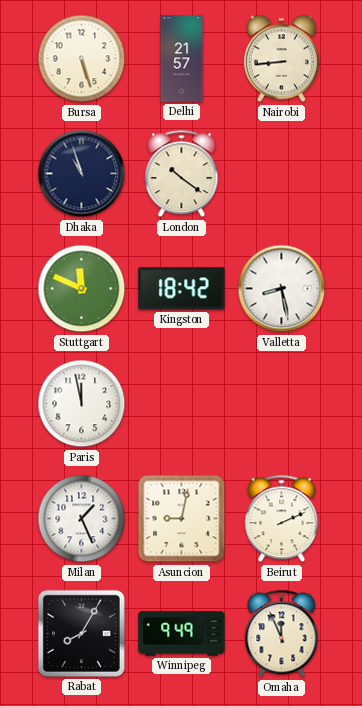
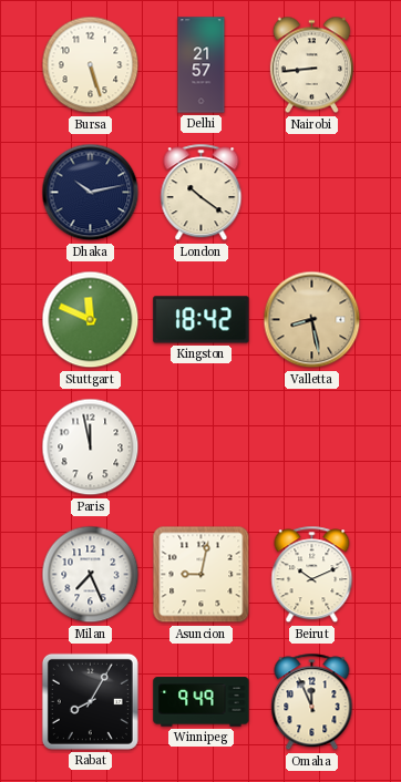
Dhaka: 10:57 -> 10:13 (91, 193)
Valletta dial: white -> champagne (312, 320)
Milan: 1:26 -> 7:26 (91, 575)
Beirut: 2:11 -> 10:11 (312, 575)
